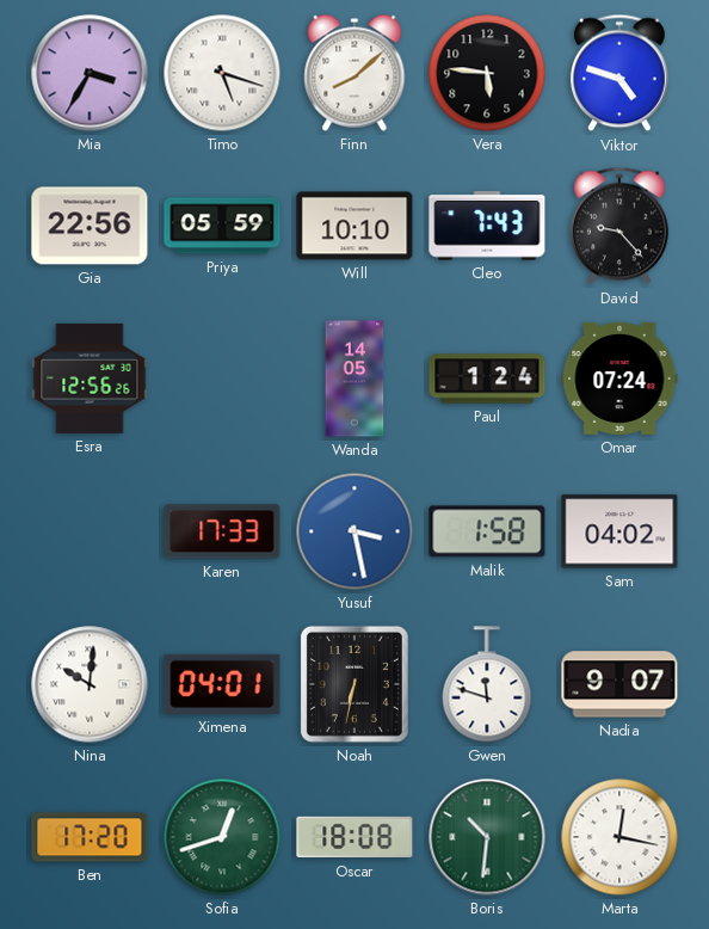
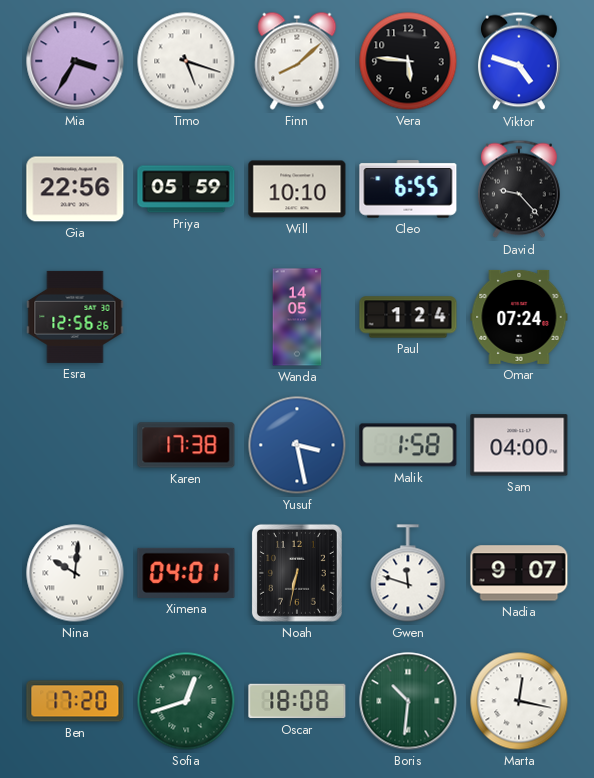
Cleo: 7:43 -> 6:55 (408, 189)
Karen: 17:33 -> 17:38 (186, 445)
Sam: 04:02 -> 04:00 (519, 445)
